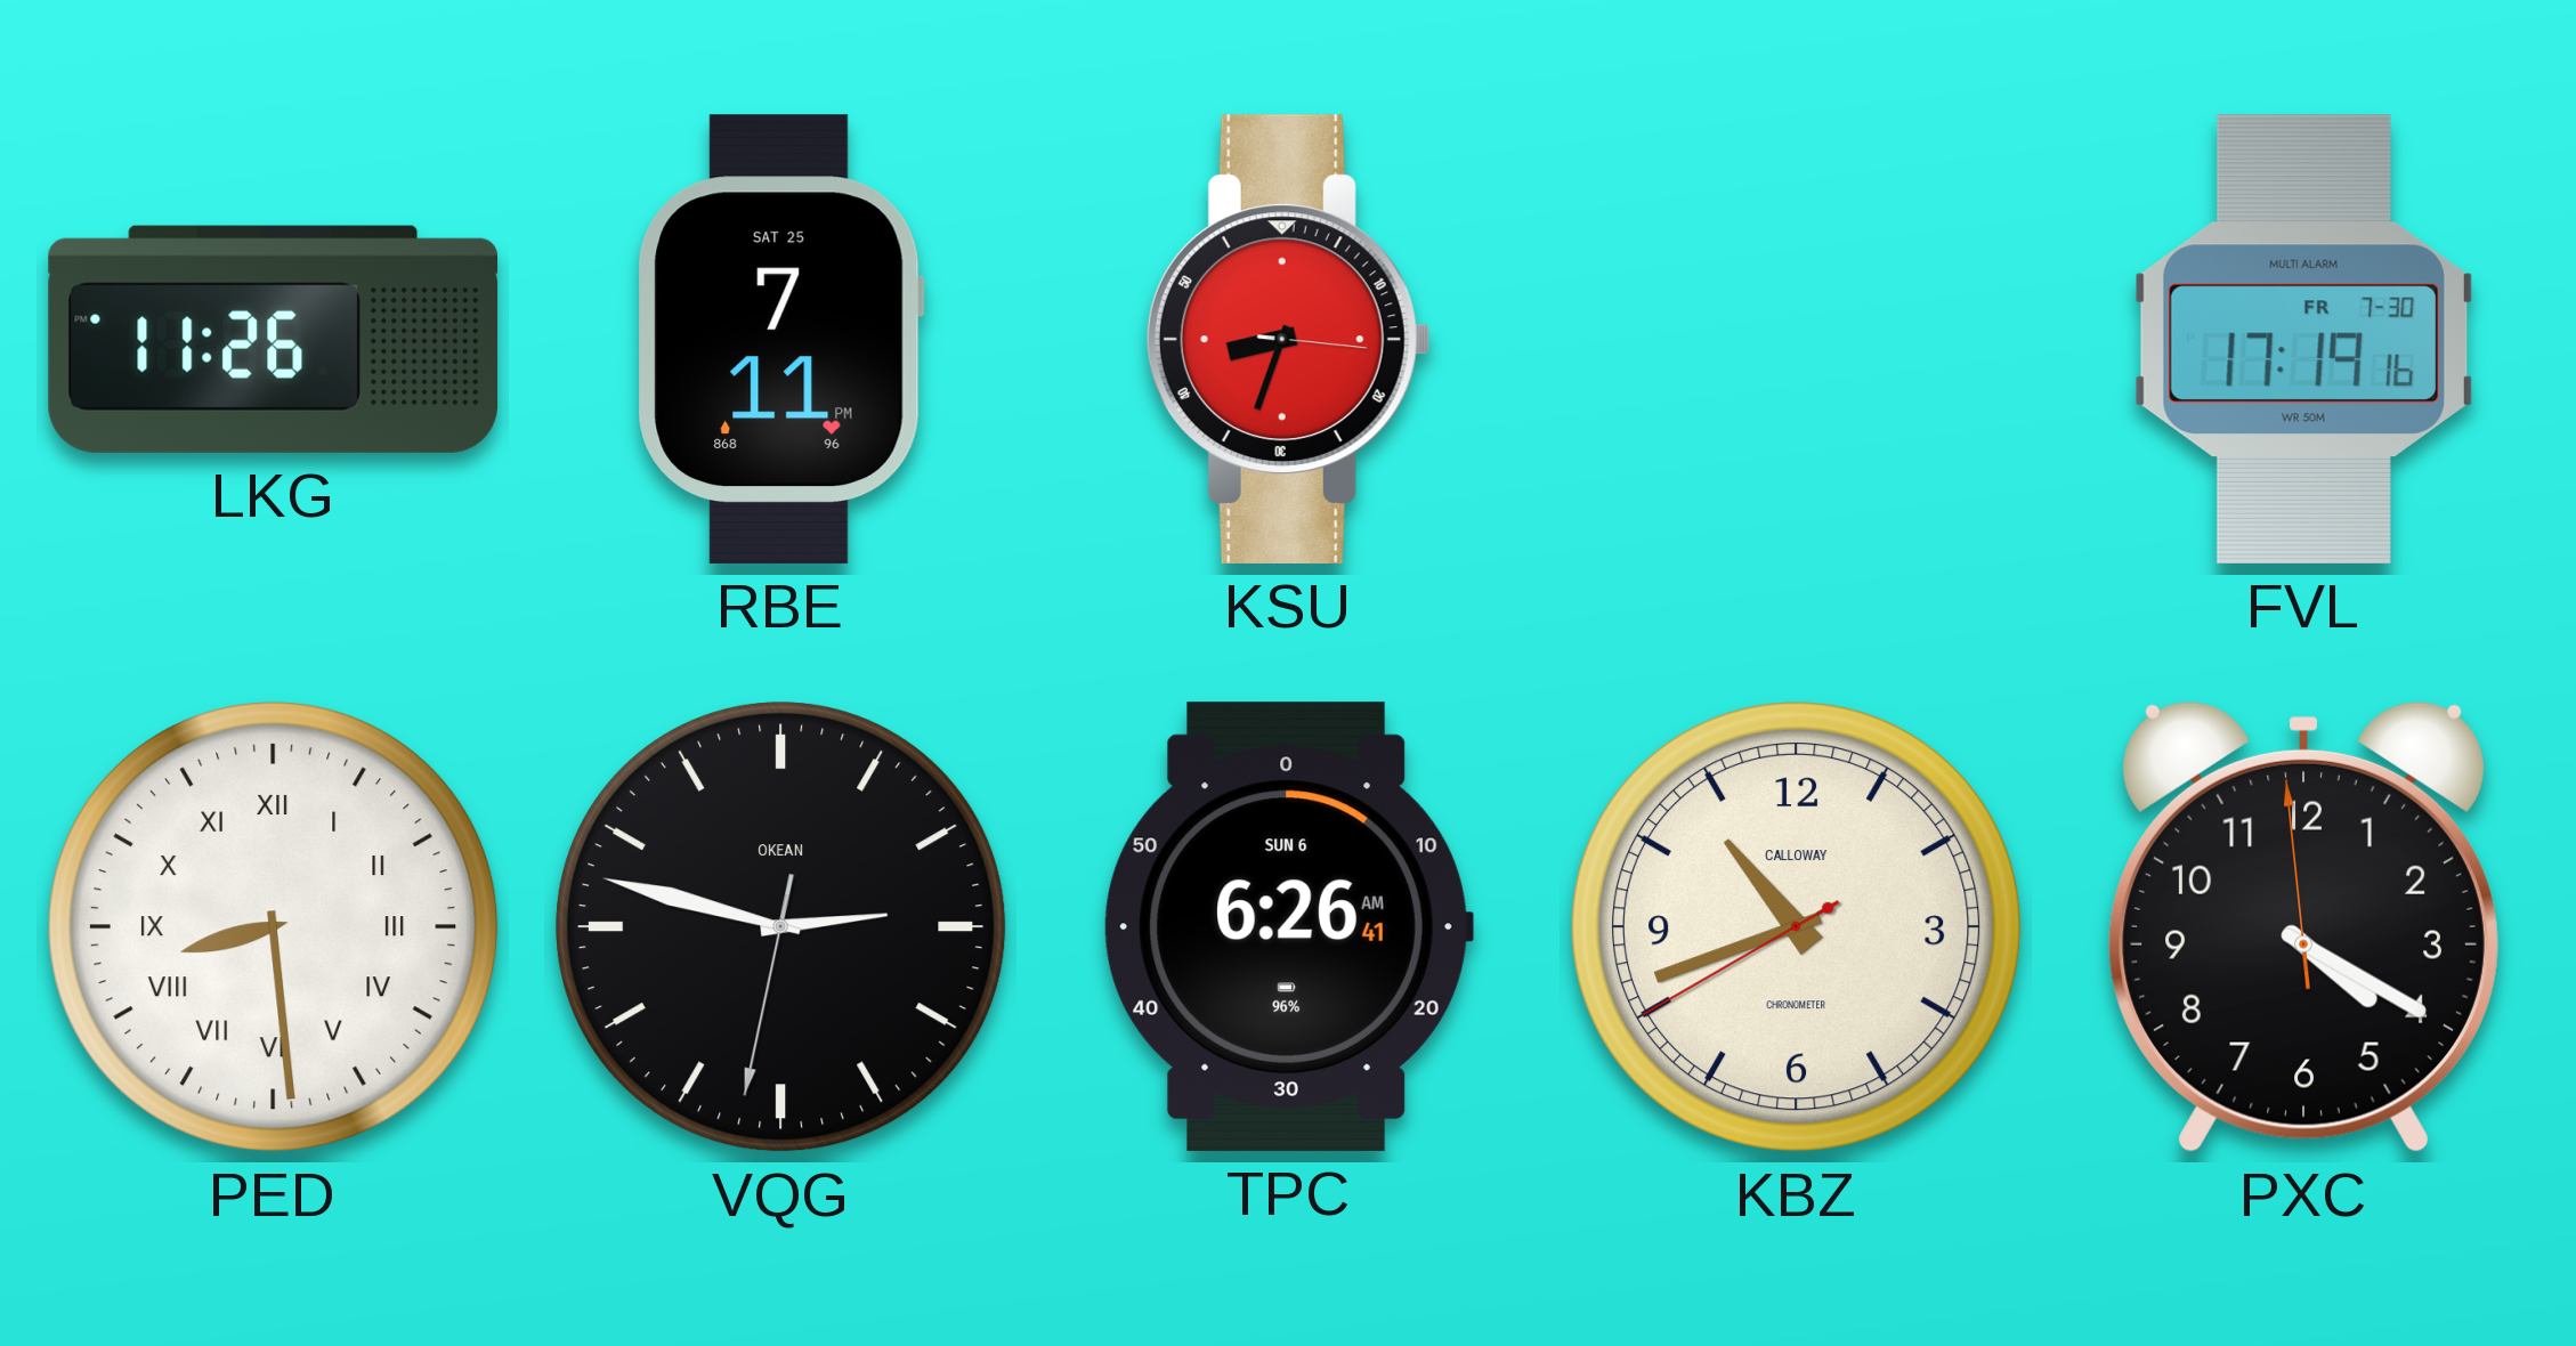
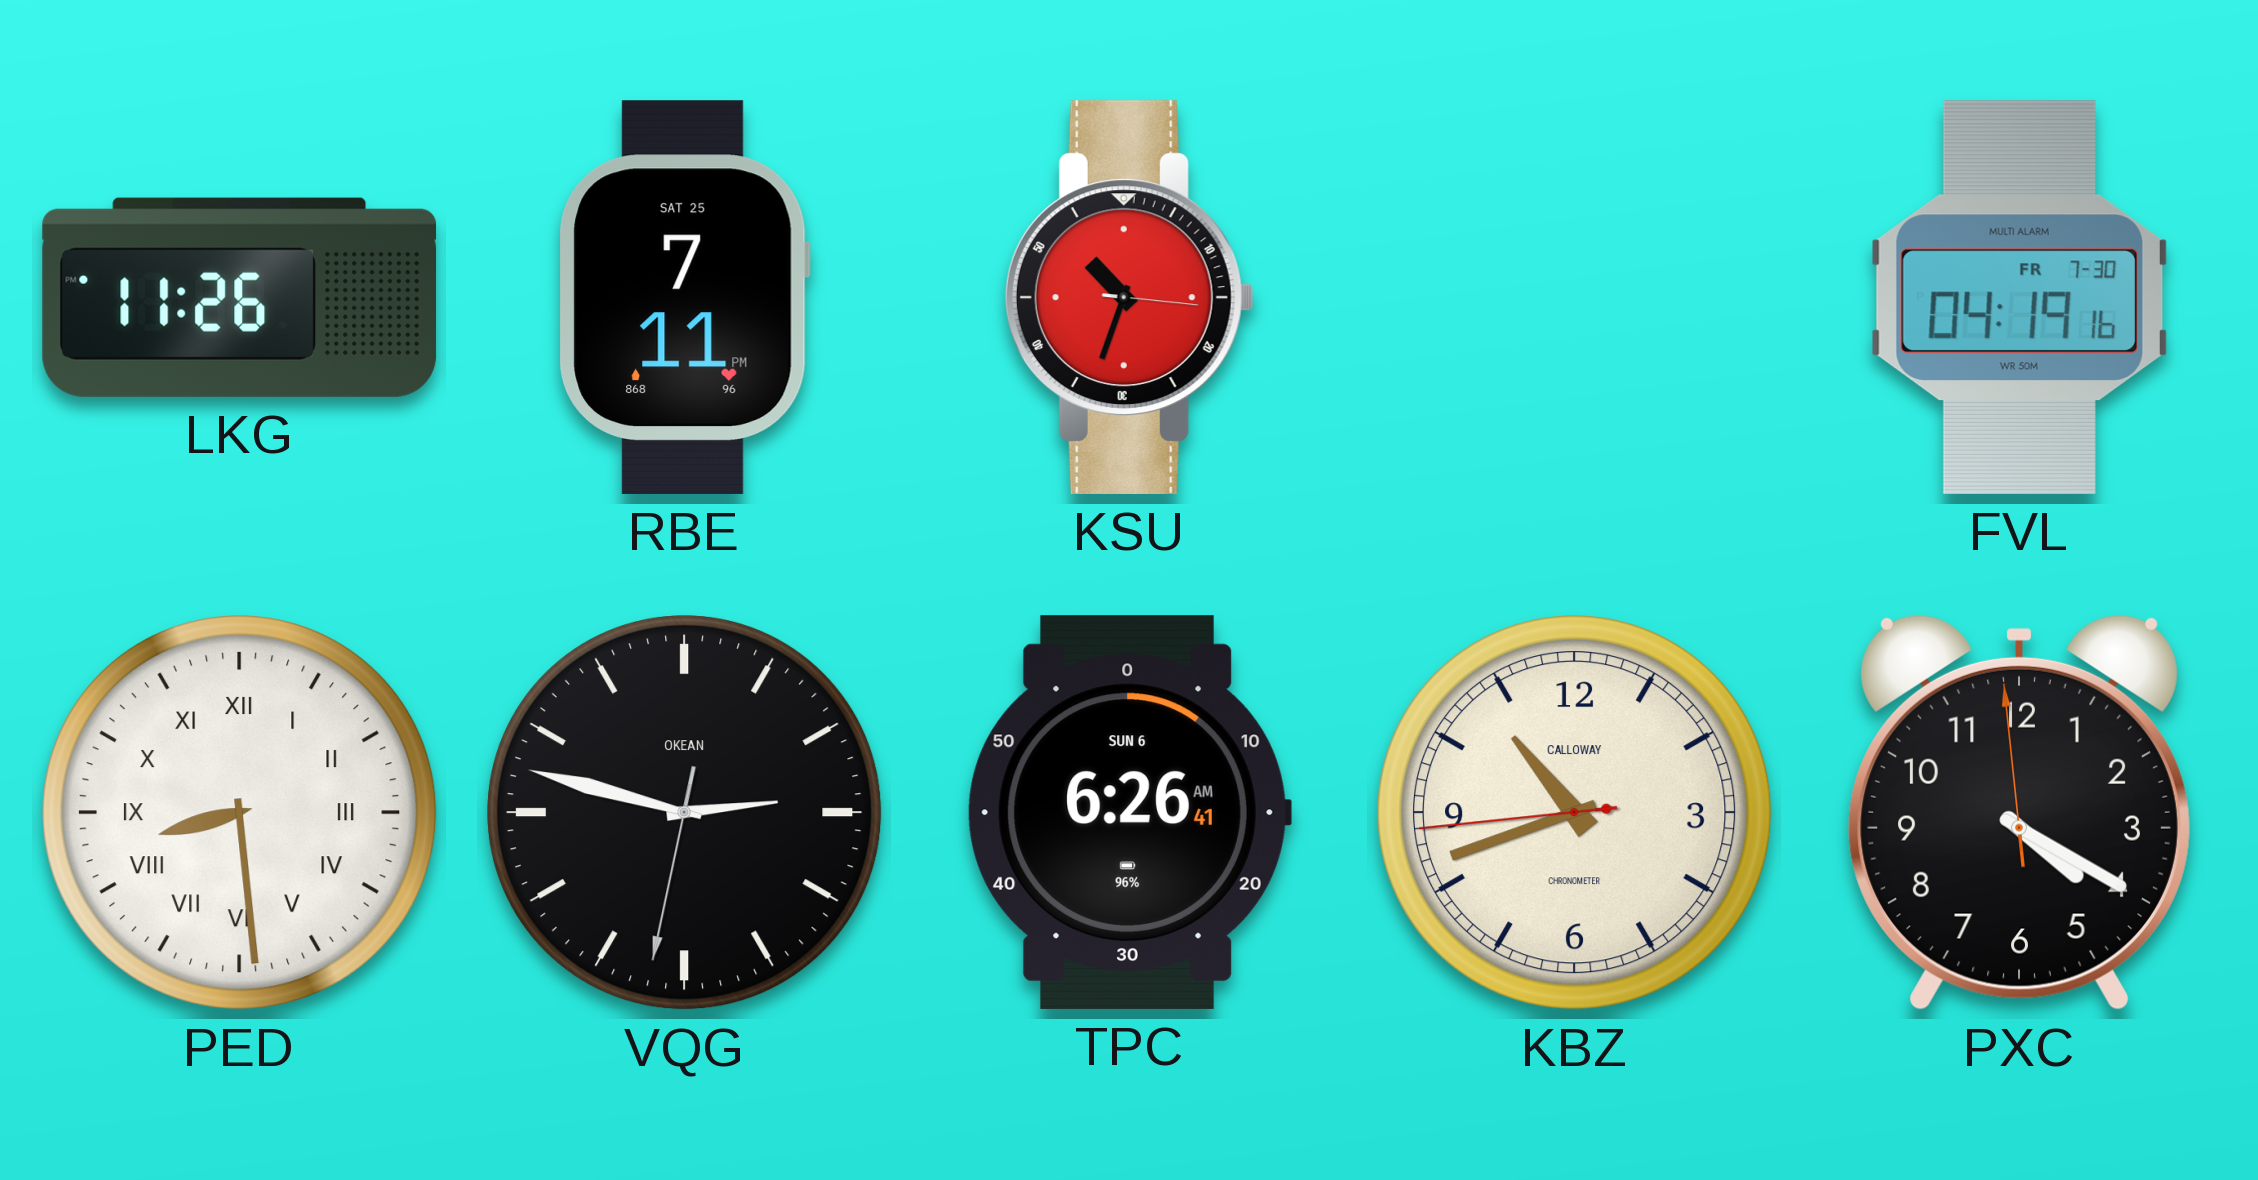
KSU: 8:33 -> 10:33 (1129, 297)
FVL: 17:19 -> 04:19 (2019, 297)
KBZ: 10:41:40 -> 10:41:44 (1575, 813)
